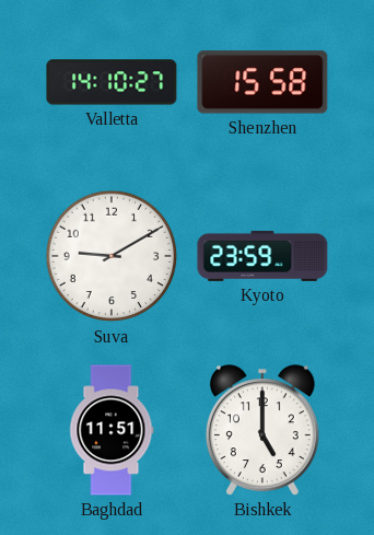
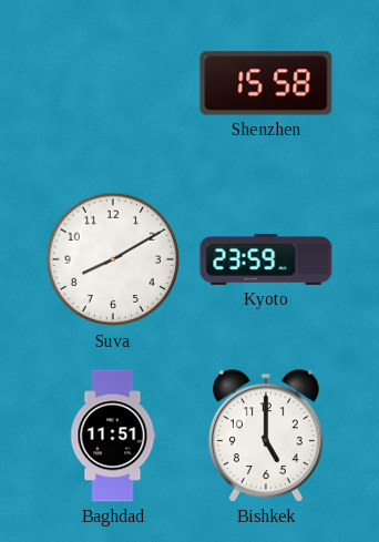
Valletta: 14:10 -> none (112, 82)
Suva: 9:10 -> 8:10 (113, 259)
